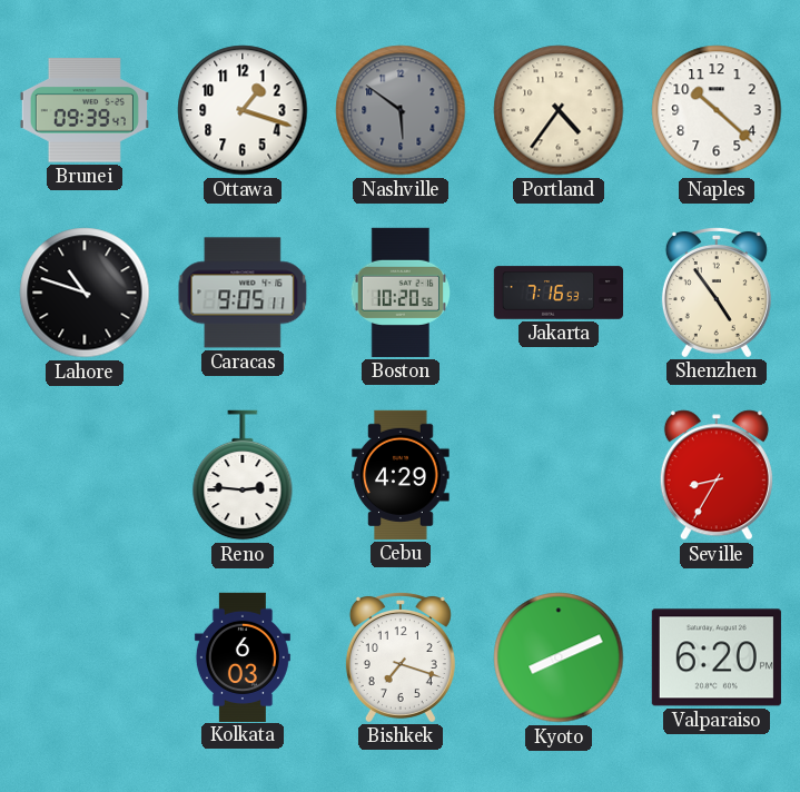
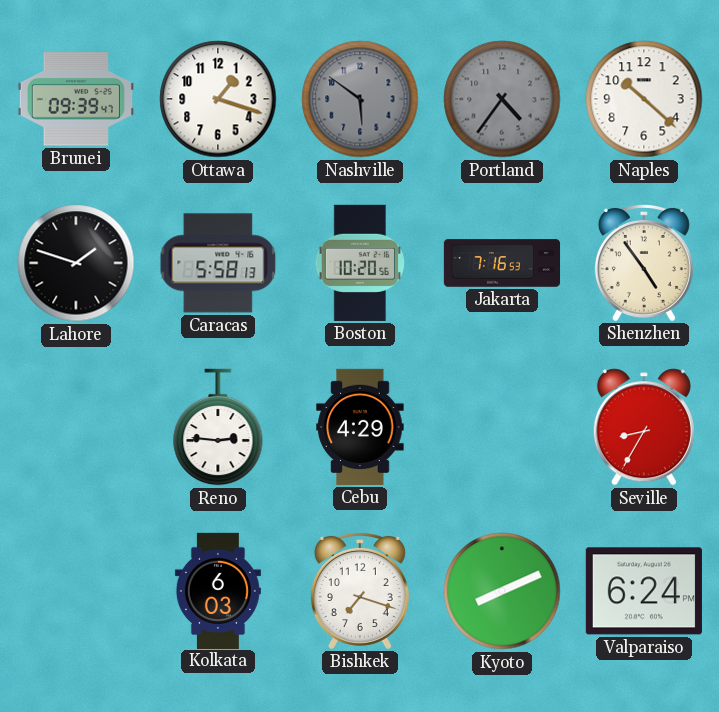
Portland dial: cream -> grey (502, 99)
Lahore: 10:48 -> 1:48 (76, 263)
Caracas: 9:05 -> 5:58 (218, 263)
Valparaiso: 6:20 -> 6:24 (644, 591)
